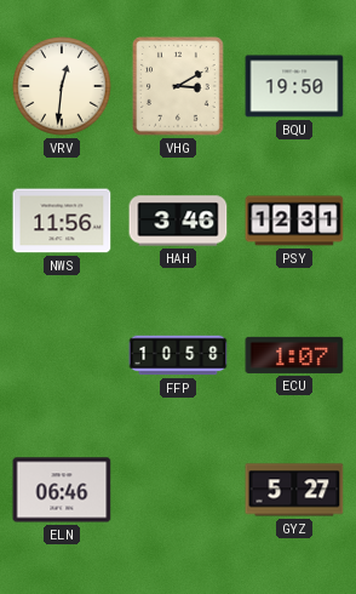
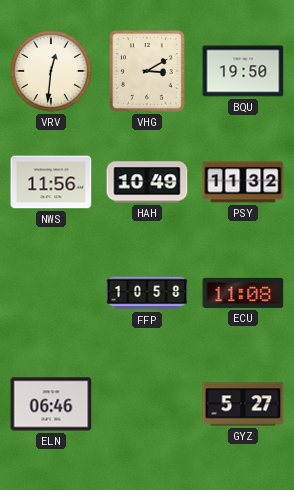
HAH: 3:46 -> 10:49 (147, 182)
PSY: 12:31 -> 11:32 (243, 182)
ECU: 1:07 -> 11:08 (243, 293)
